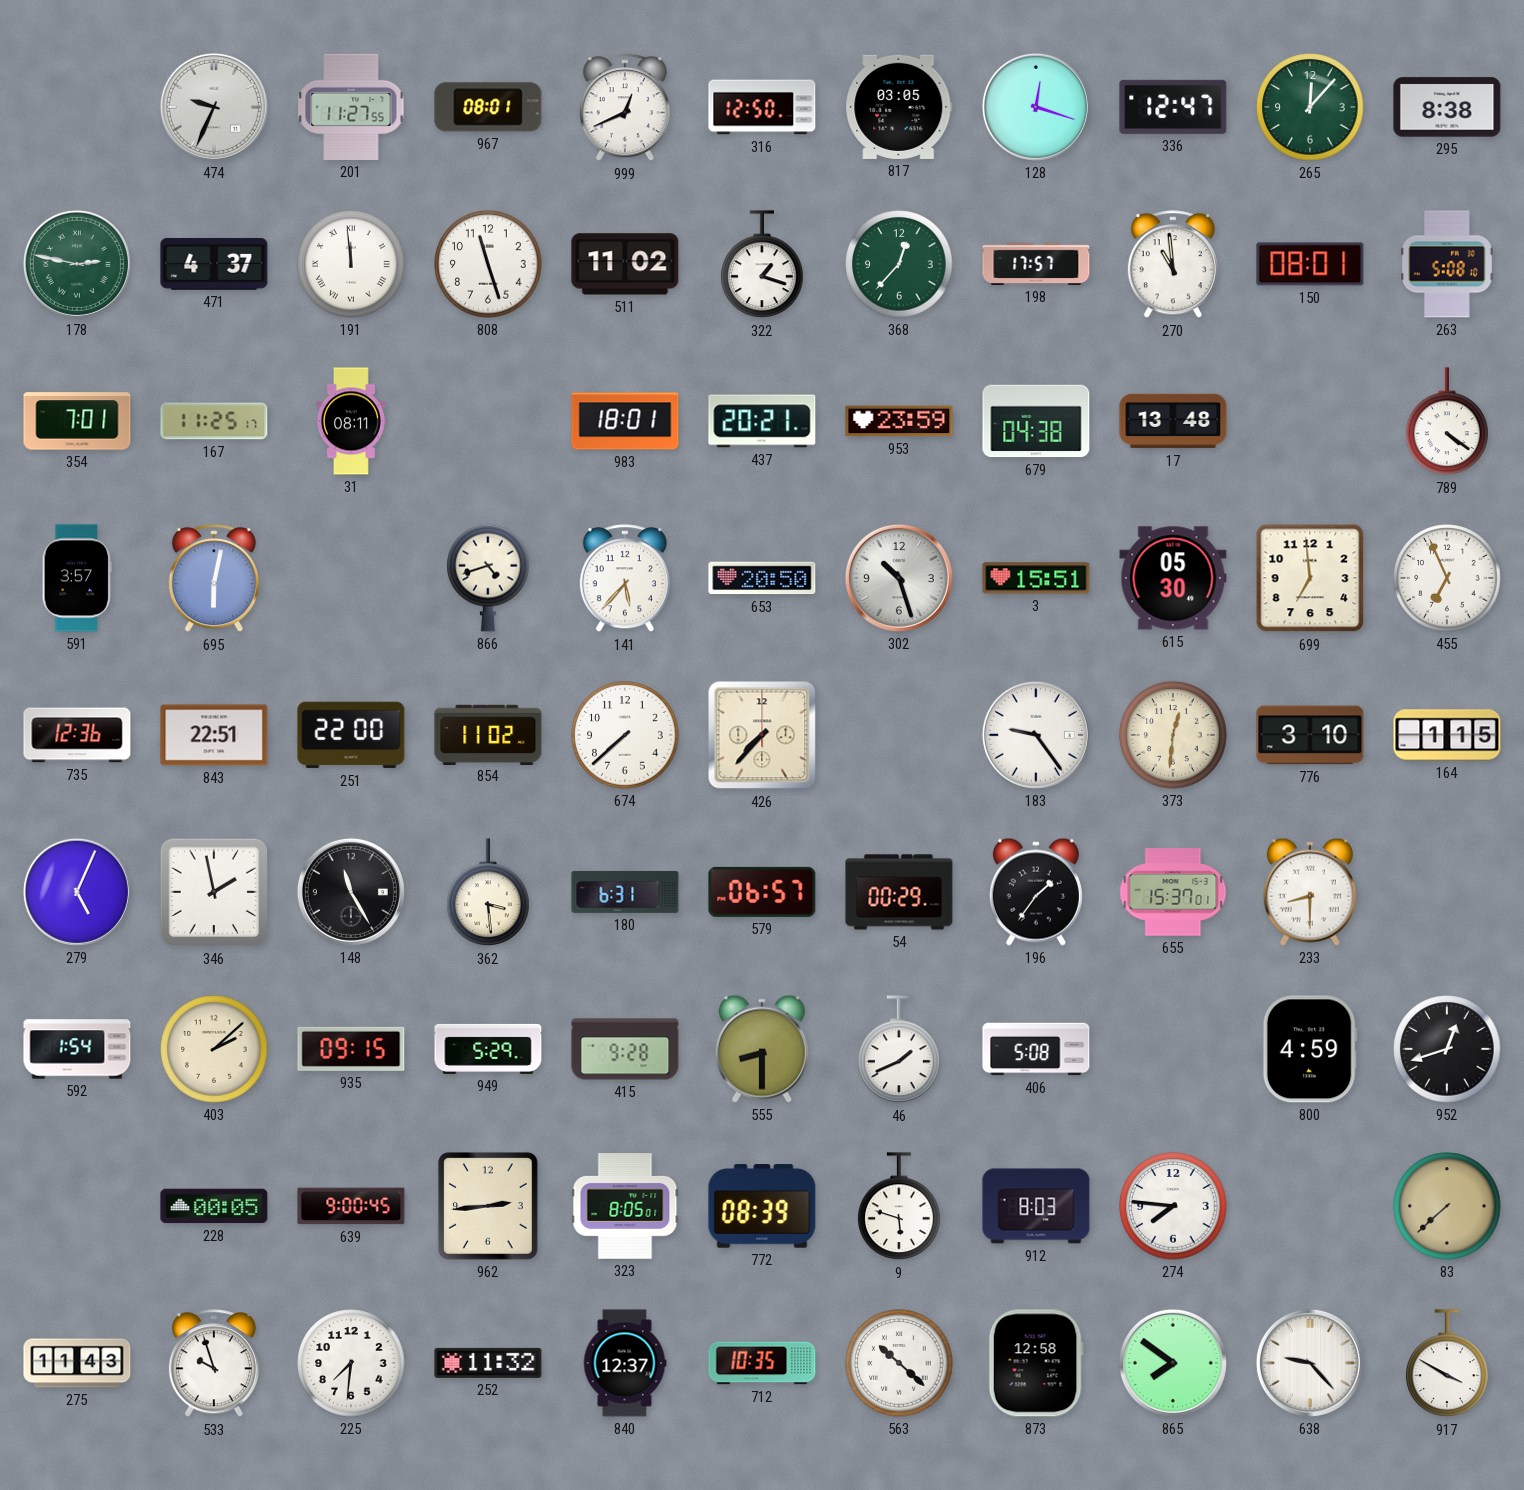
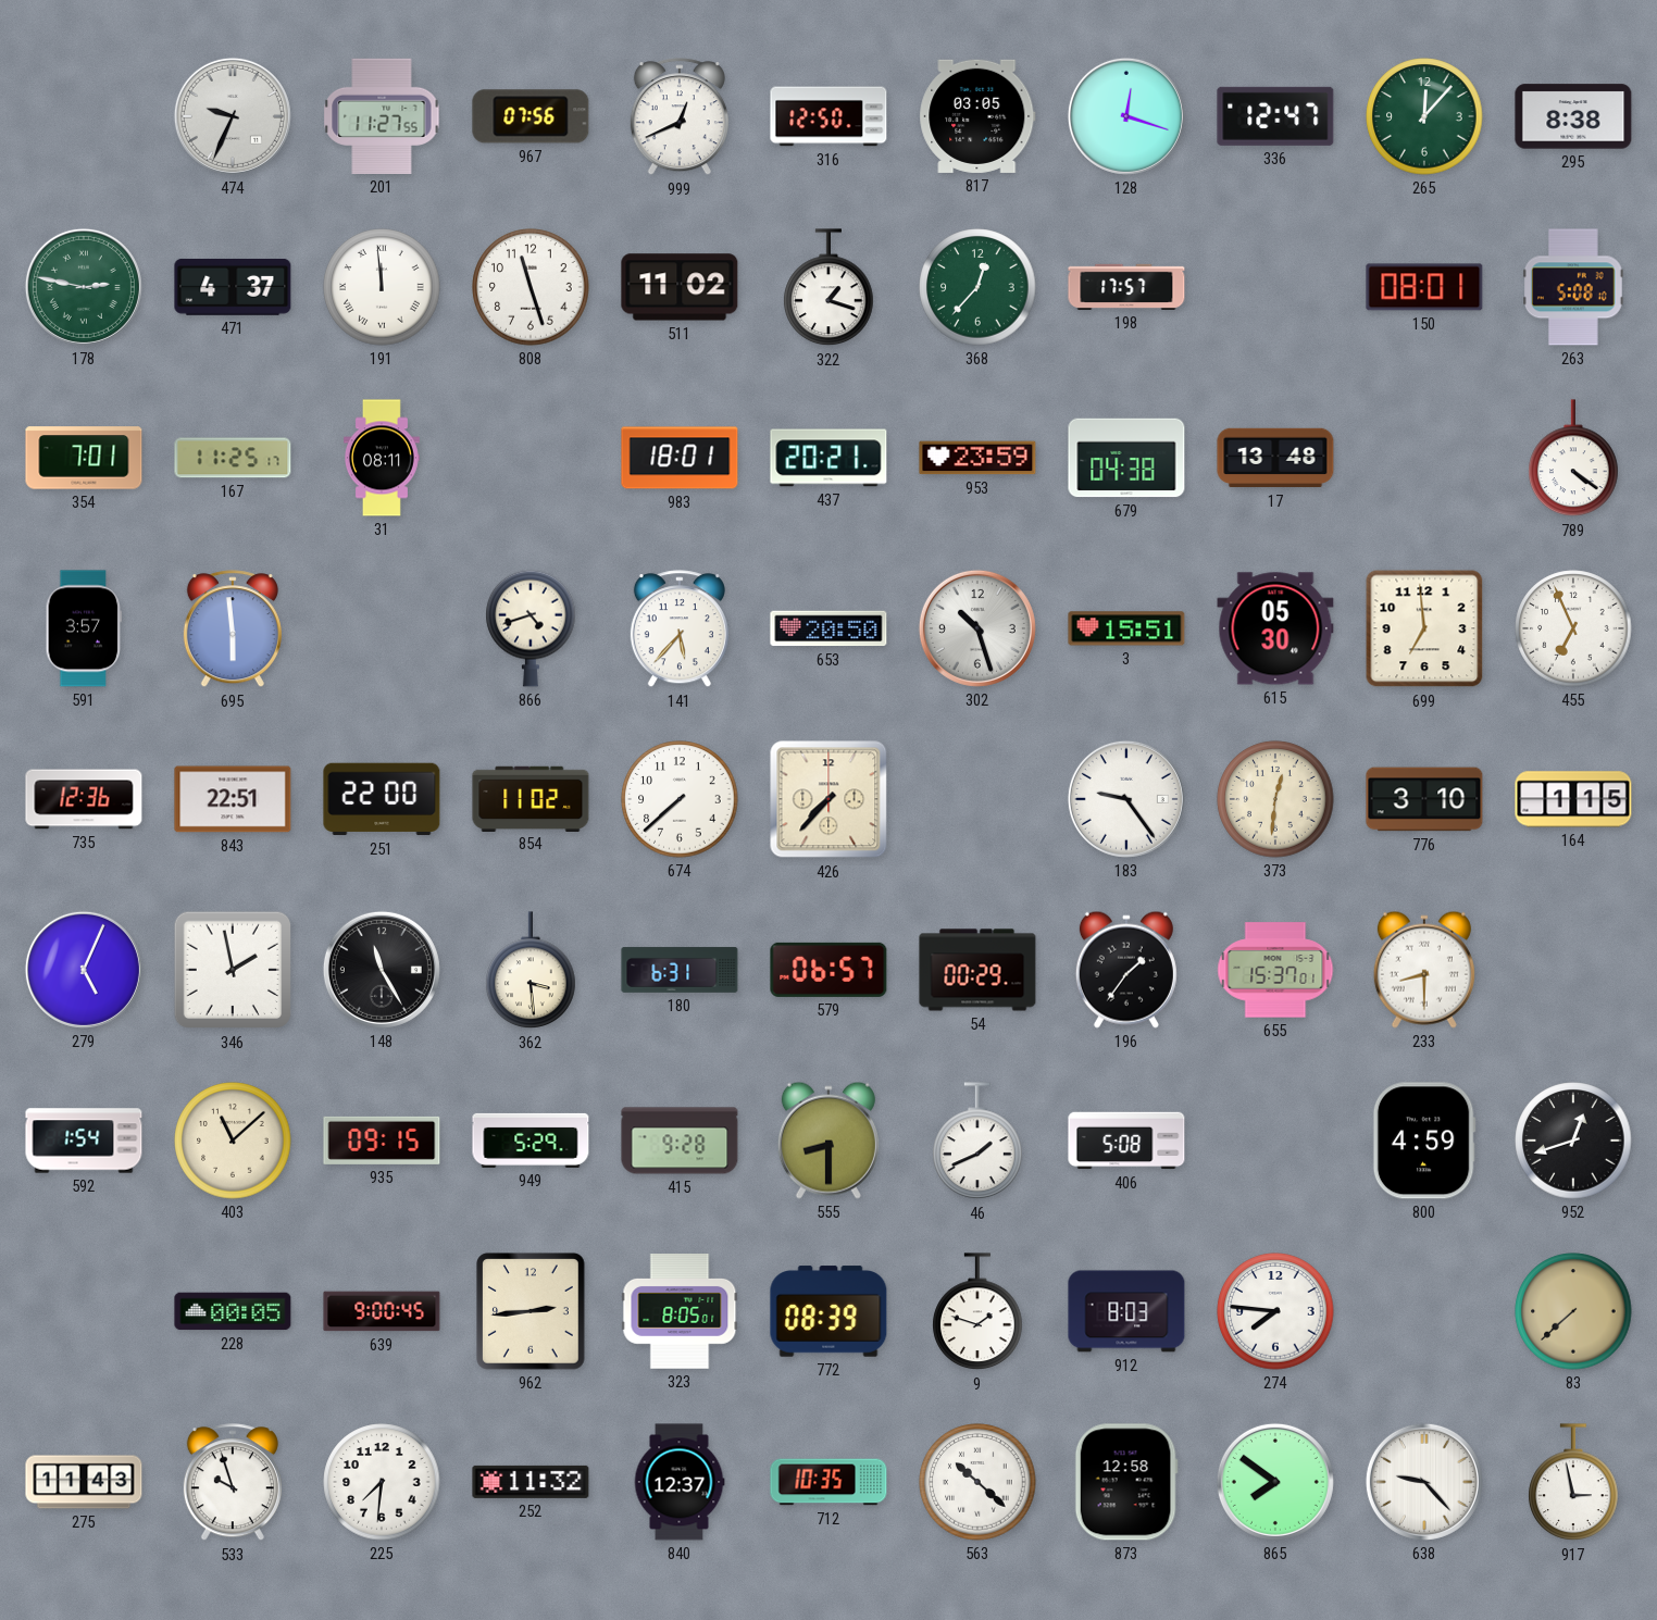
967: 08:01 -> 07:56 (531, 116)
270: 10:59 -> none (1173, 265)
695: 6:02 -> 5:59 (233, 630)
403: 2:08 -> 11:08 (233, 1141)
9: 5:48 -> 1:48 (977, 1312)
917: 3:50 -> 2:58 (1573, 1483)
